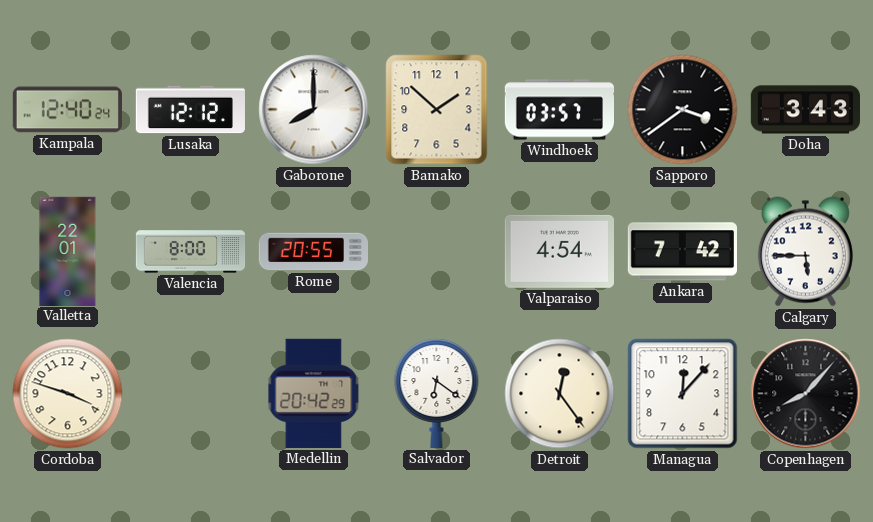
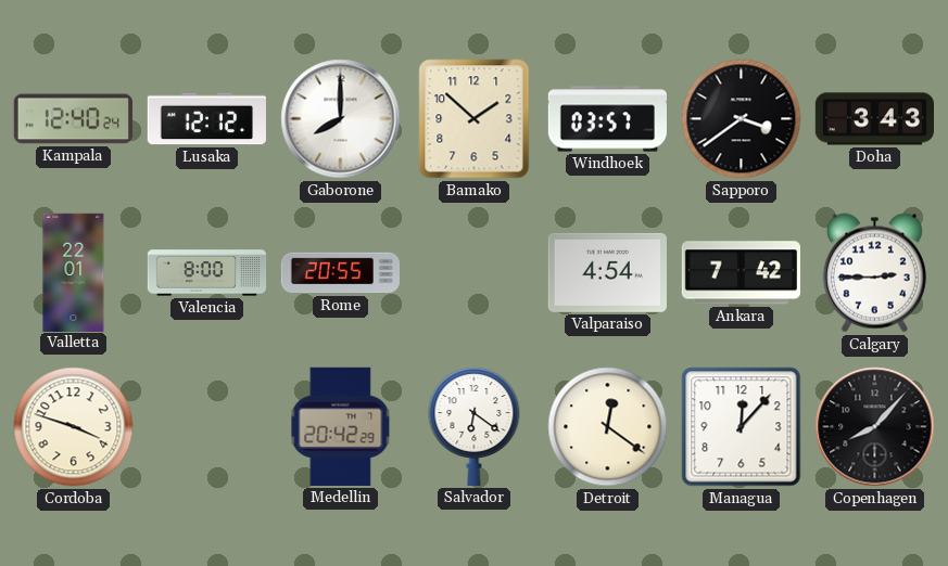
Calgary: 5:45 -> 2:45 (874, 273)
Detroit: 12:24 -> 12:21 (608, 427)
